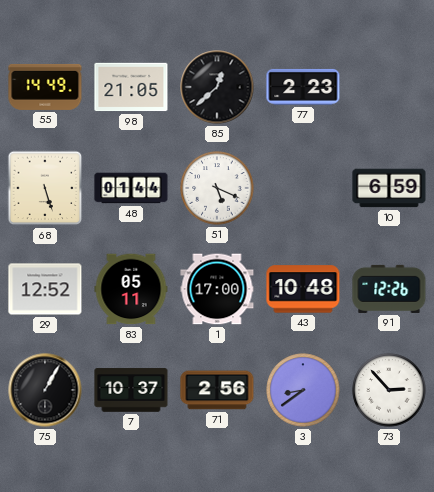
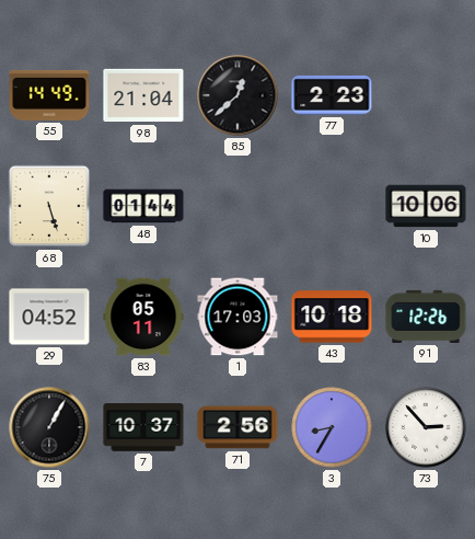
98: 21:05 -> 21:04 (143, 95)
51: 5:19 -> none (217, 188)
10: 6:59 -> 10:06 (426, 206)
29: 12:52 -> 04:52 (49, 317)
1: 17:00 -> 17:03 (237, 317)
43: 10:48 -> 10:18 (332, 317)
3: 8:39 -> 8:35 (332, 427)
